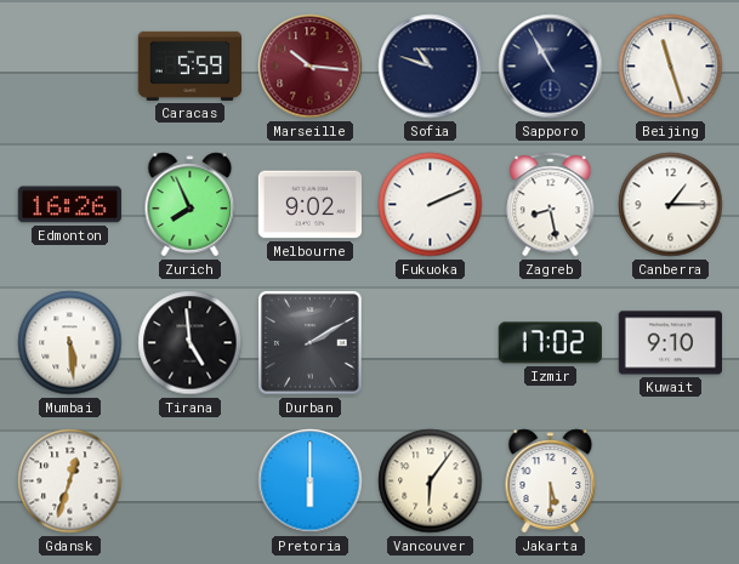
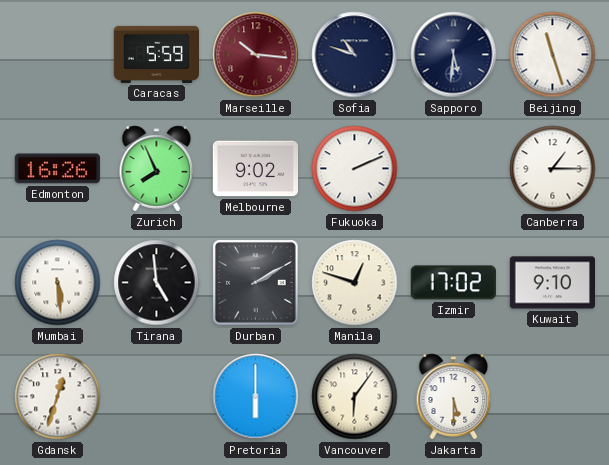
Sapporo: 10:55 -> 5:31 (454, 55)
Zagreb: 8:28 -> none (551, 205)
Manila: none -> 12:48 (355, 283)
